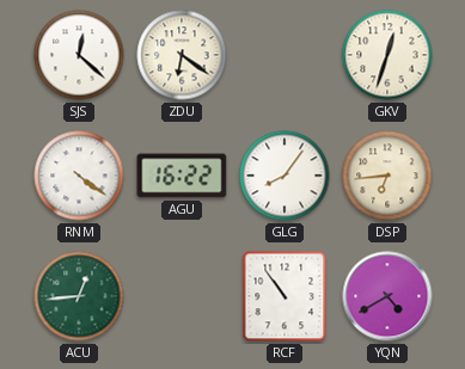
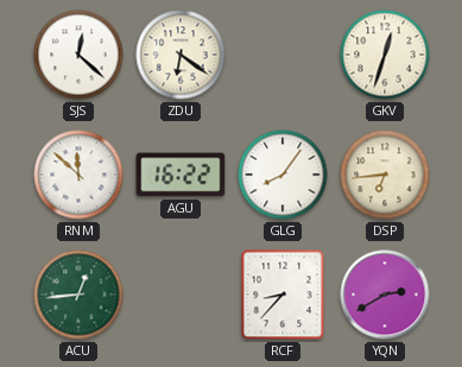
RNM: 4:21 -> 11:52 (78, 175)
RCF: 10:54 -> 8:37 (283, 295)
YQN: 4:40 -> 2:40 (385, 295)
